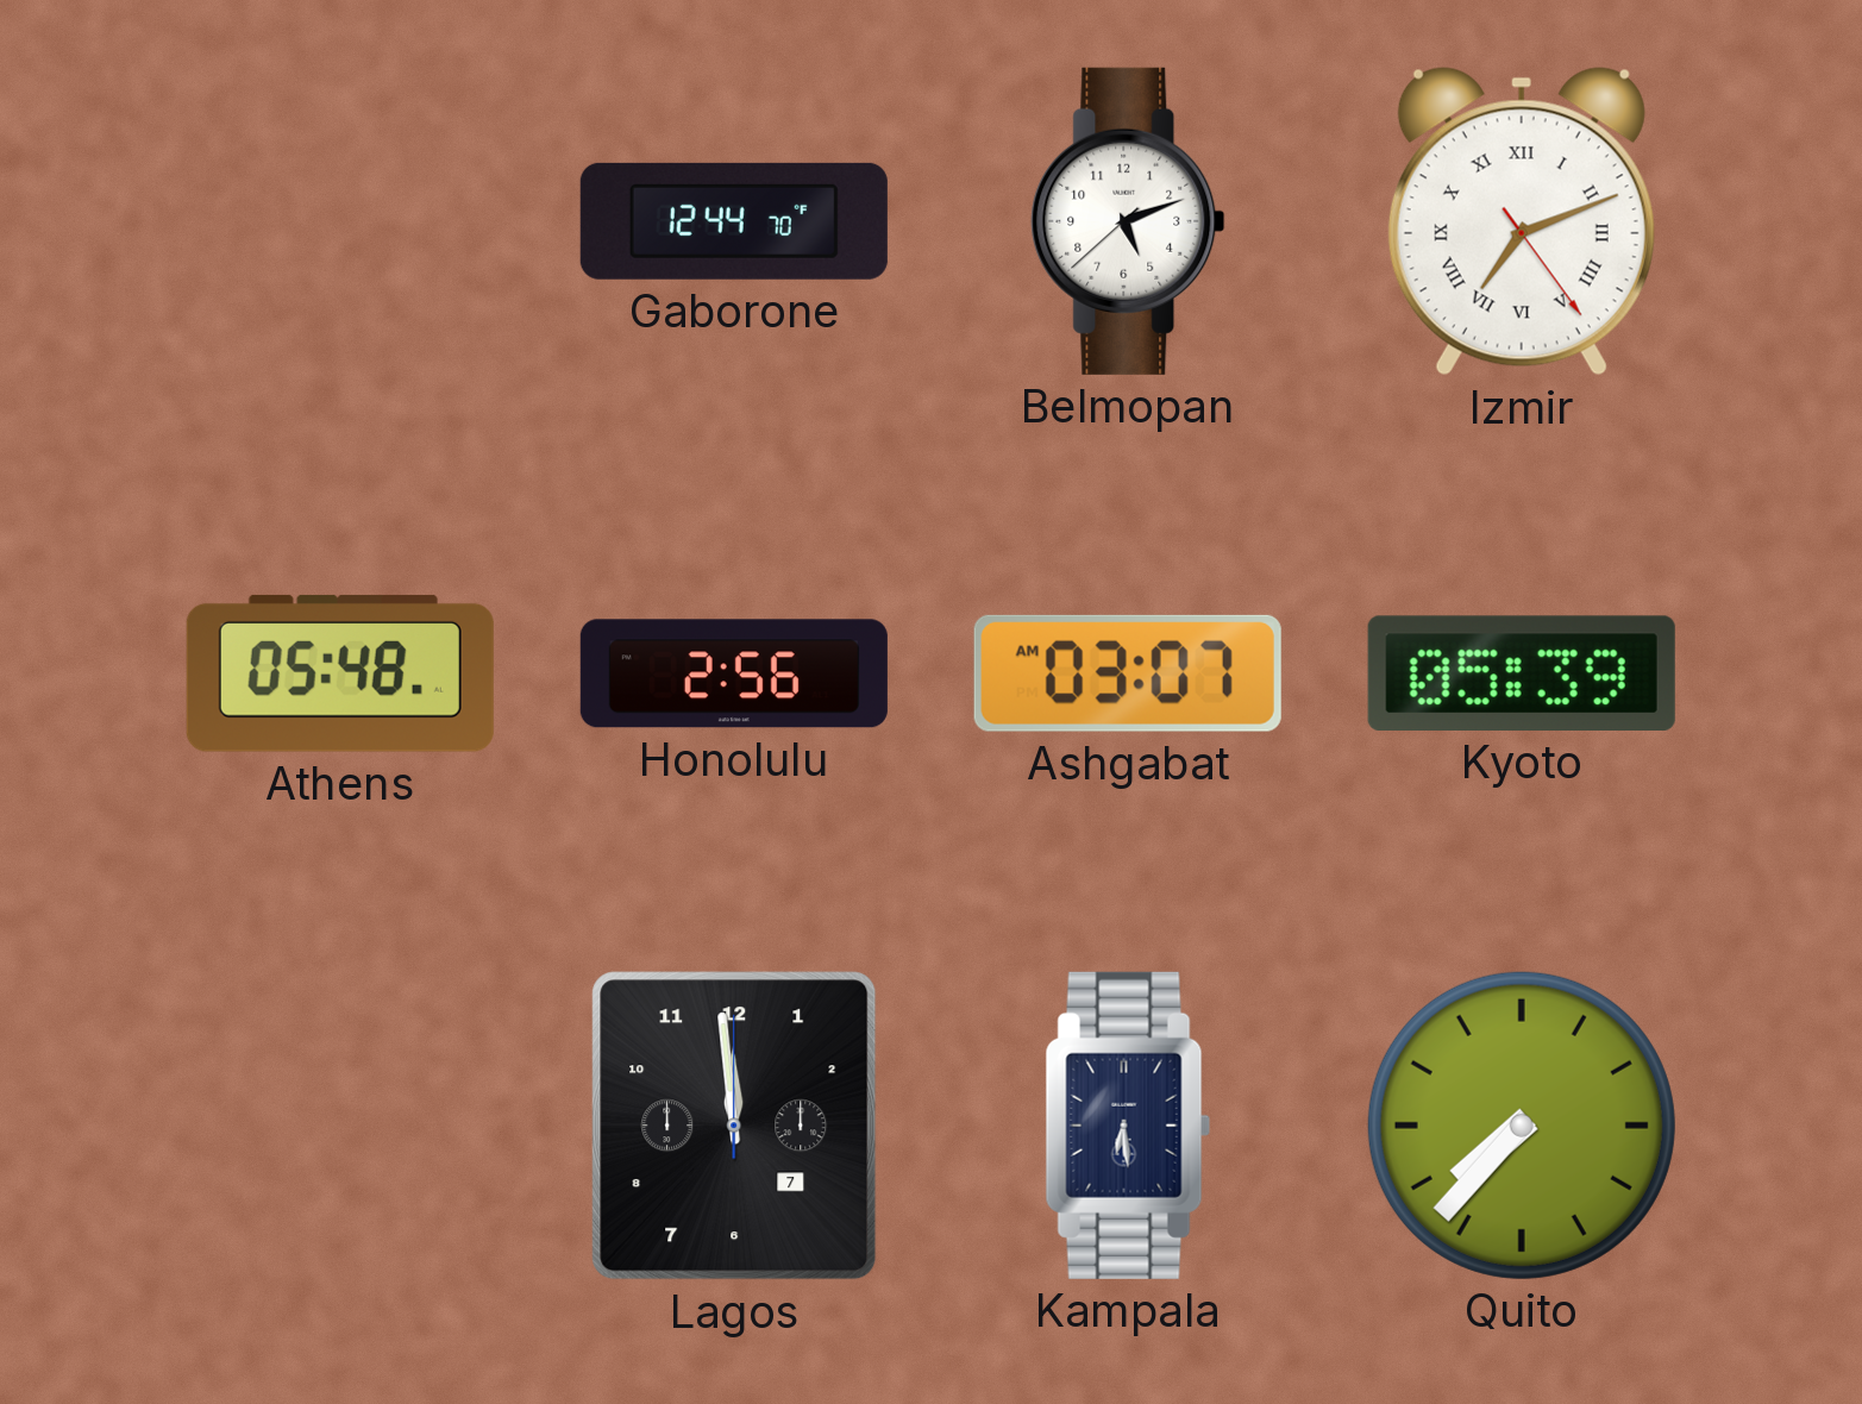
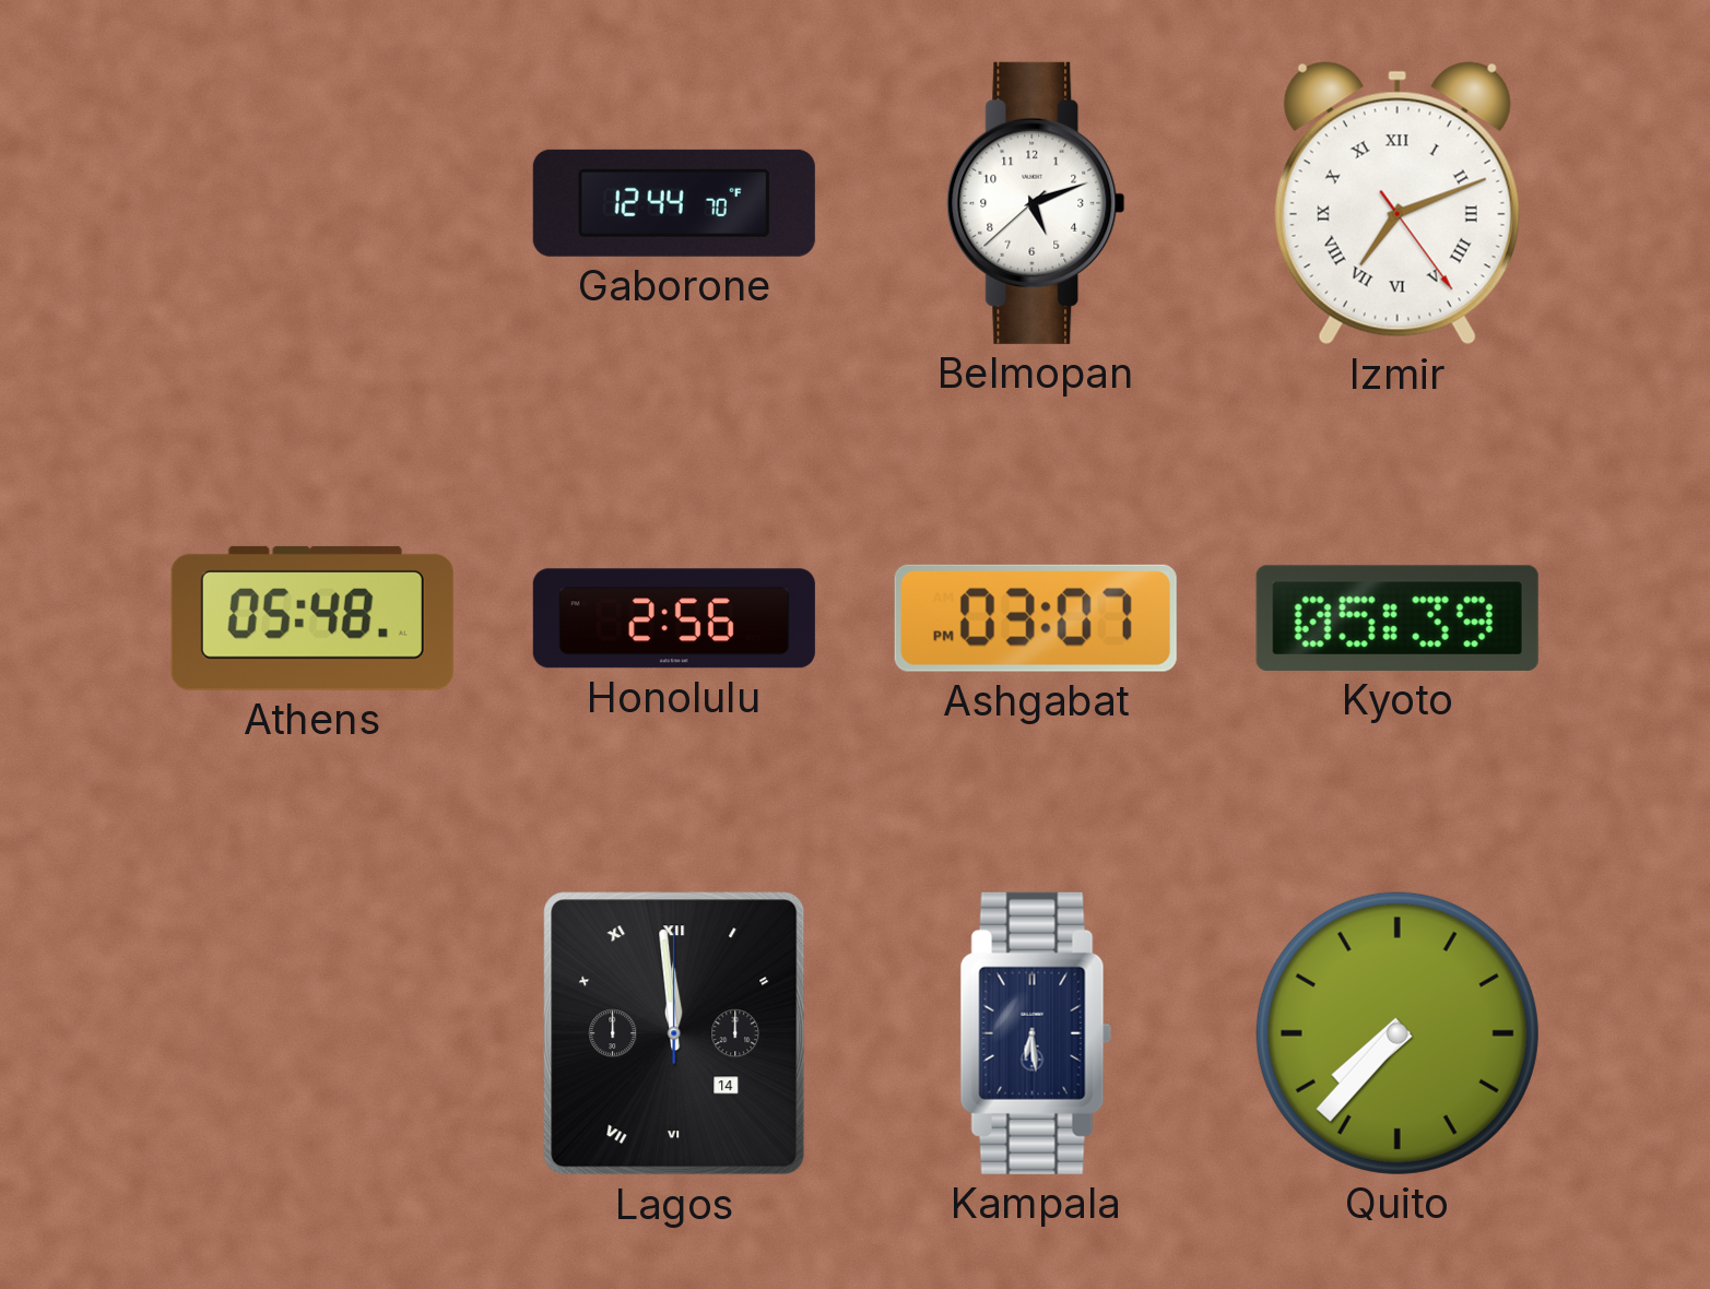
Ashgabat: 03:07 AM -> 03:07 PM (1036, 618)
Lagos date: 7 -> 14 (674, 1033)
Lagos numerals: Arabic -> Roman (674, 1033)
